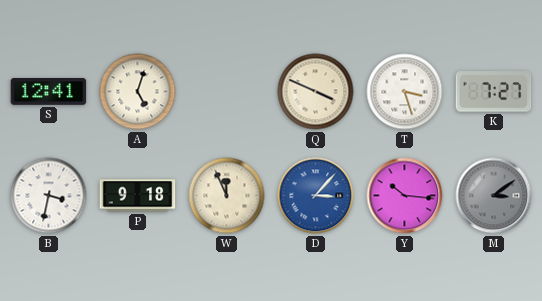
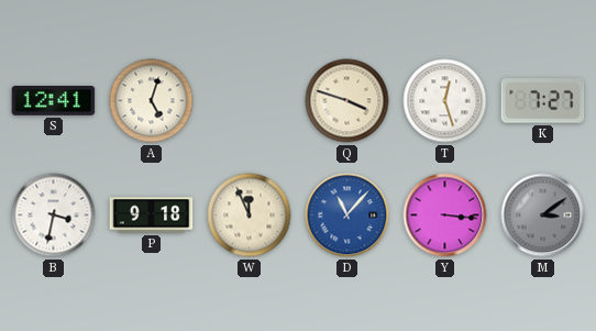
Q: 3:49 -> 3:48 (347, 101)
T: 3:27 -> 12:27 (445, 101)
D: 3:07 -> 11:07 (347, 216)
Y: 10:16 -> 3:16 (445, 216)
